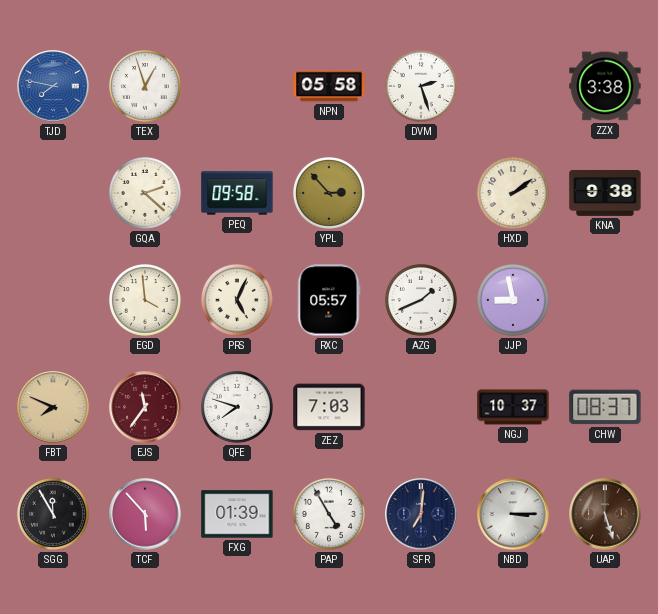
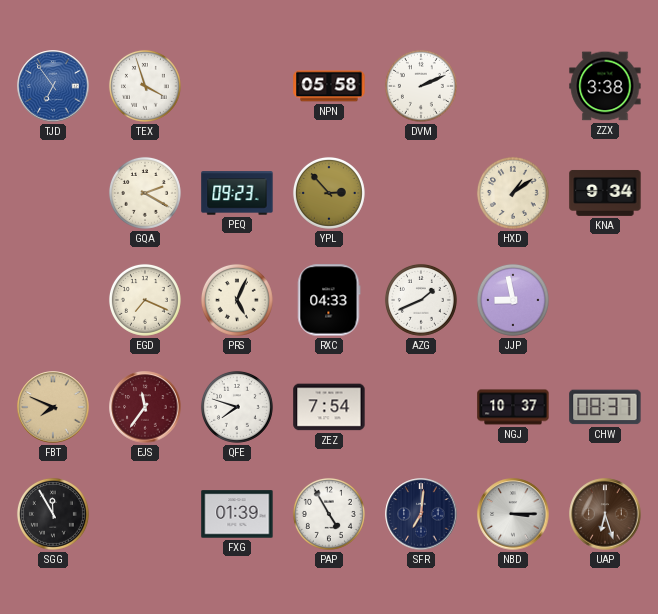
TJD: 7:47 -> 6:54 (53, 86)
TEX: 12:57 -> 3:57 (145, 86)
DVM: 2:27 -> 2:11 (421, 86)
GQA: 2:22 -> 2:20 (145, 193)
PEQ: 09:58 -> 09:23 (237, 193)
HXD: 2:09 -> 1:09 (513, 193)
KNA: 9:38 -> 9:34 (605, 193)
EGD: 3:59 -> 7:19 (145, 300)
RXC: 05:57 -> 04:33 (329, 300)
ZEZ: 7:03 -> 7:54 (329, 407)
TCF: 5:53 -> none (145, 514)
UAP: 5:27 -> 6:27 (605, 514)
